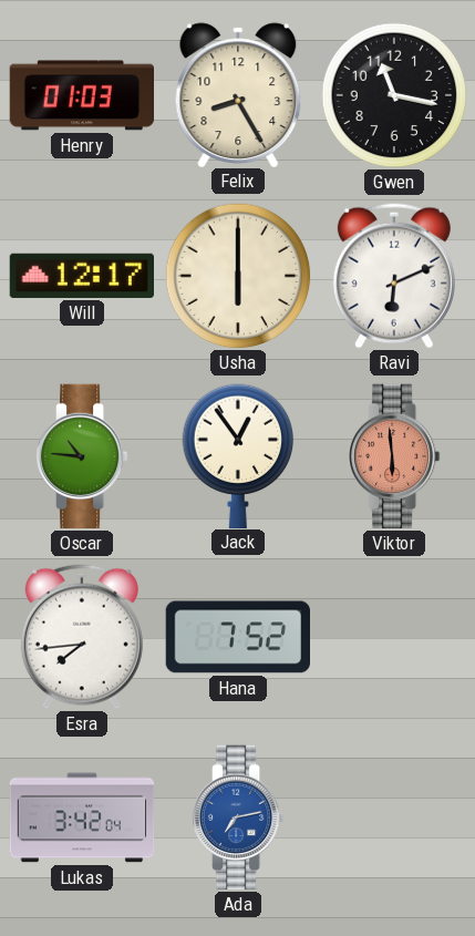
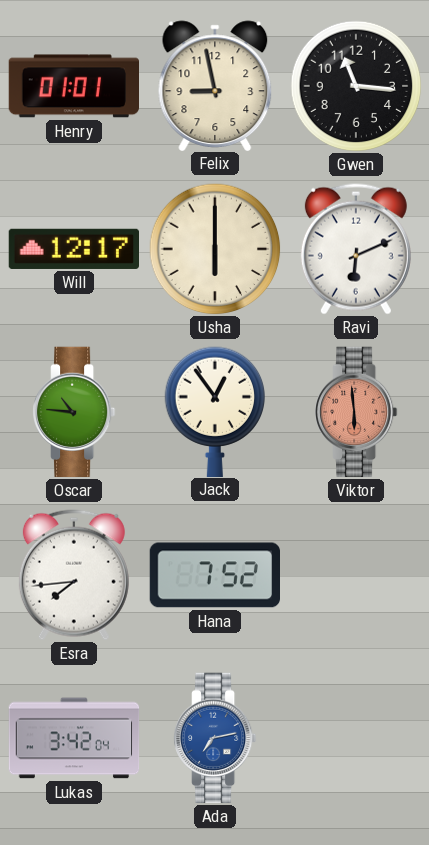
Henry: 01:03 -> 01:01 (74, 86)
Felix: 8:25 -> 8:58 (215, 85)
Gwen: 11:17 -> 11:16 (356, 86)
